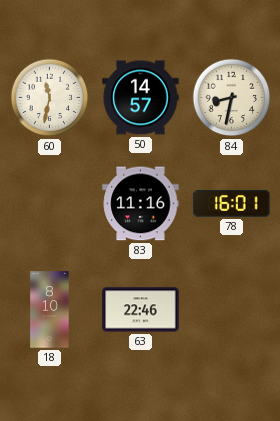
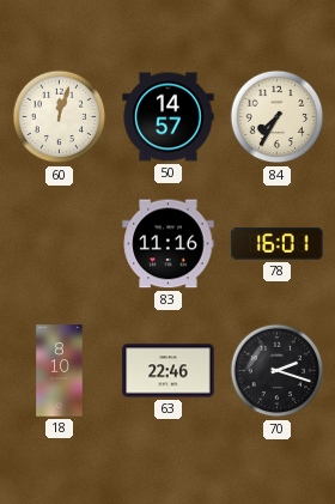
60: 11:32 -> 12:03 (60, 117)
84: 8:32 -> 7:35 (278, 117)
70: none -> 2:18 (278, 371)
